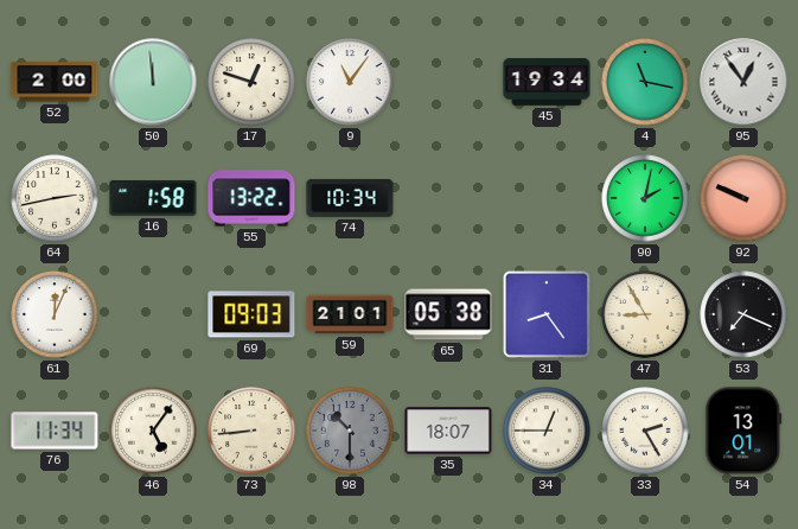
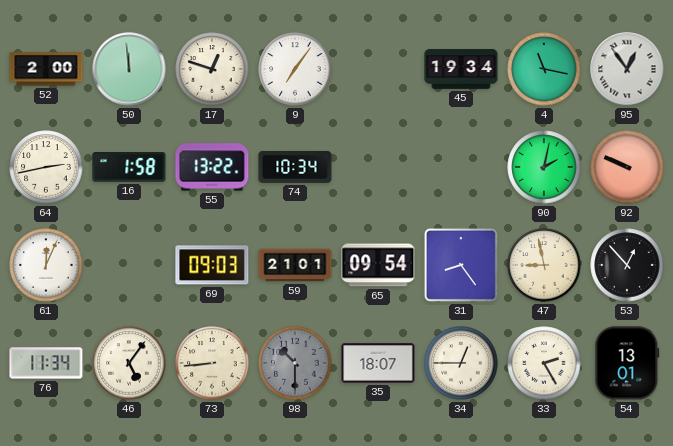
9: 11:06 -> 7:06 (295, 69)
65: 05:38 -> 09:54 (378, 265)
47: 8:55 -> 8:58 (544, 265)
53: 7:19 -> 12:53 (627, 265)
